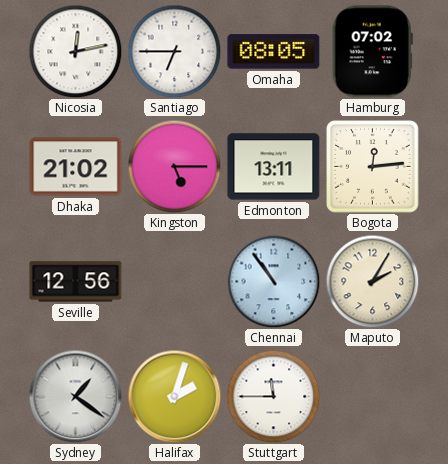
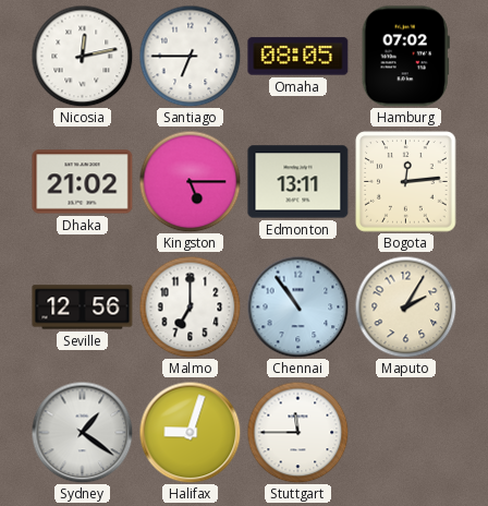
Malmo: none -> 7:00 (190, 306)
Halifax: 2:03 -> 9:03 (190, 432)
